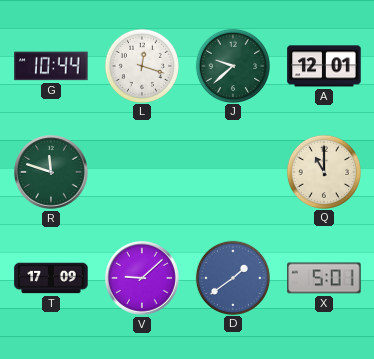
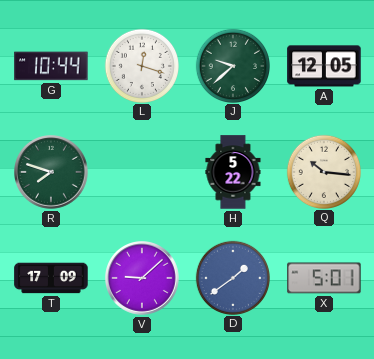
A: 12:01 -> 12:05 (324, 66)
R: 11:48 -> 7:48 (52, 173)
H: none -> 5:22 (233, 172)
Q: 11:00 -> 10:16 (323, 171)
